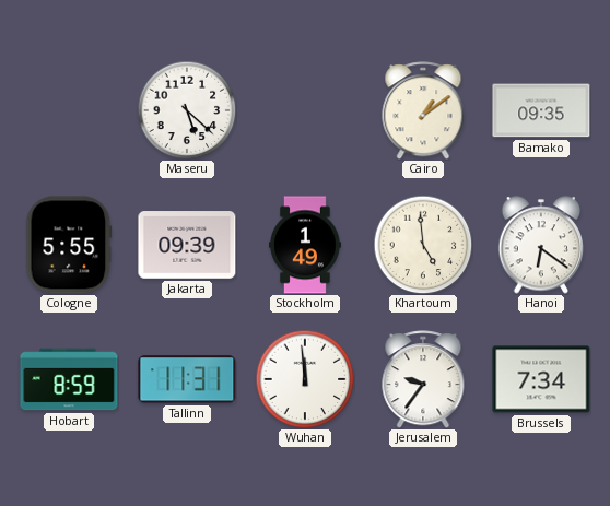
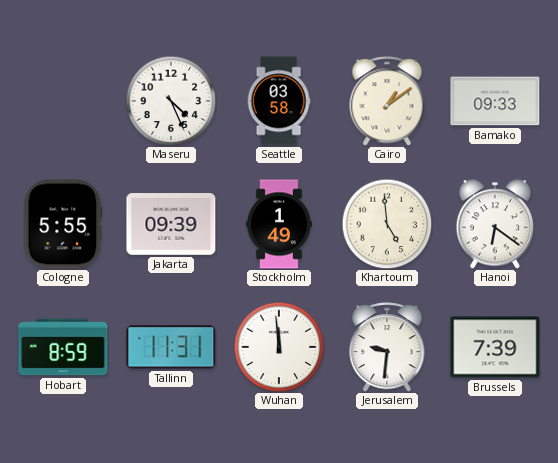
Maseru: 5:22 -> 4:26 (171, 101)
Seattle: none -> 03:58 (279, 101)
Bamako: 09:35 -> 09:33 (495, 101)
Jerusalem: 9:36 -> 9:31 (387, 347)
Brussels: 7:34 -> 7:39 (495, 347)
